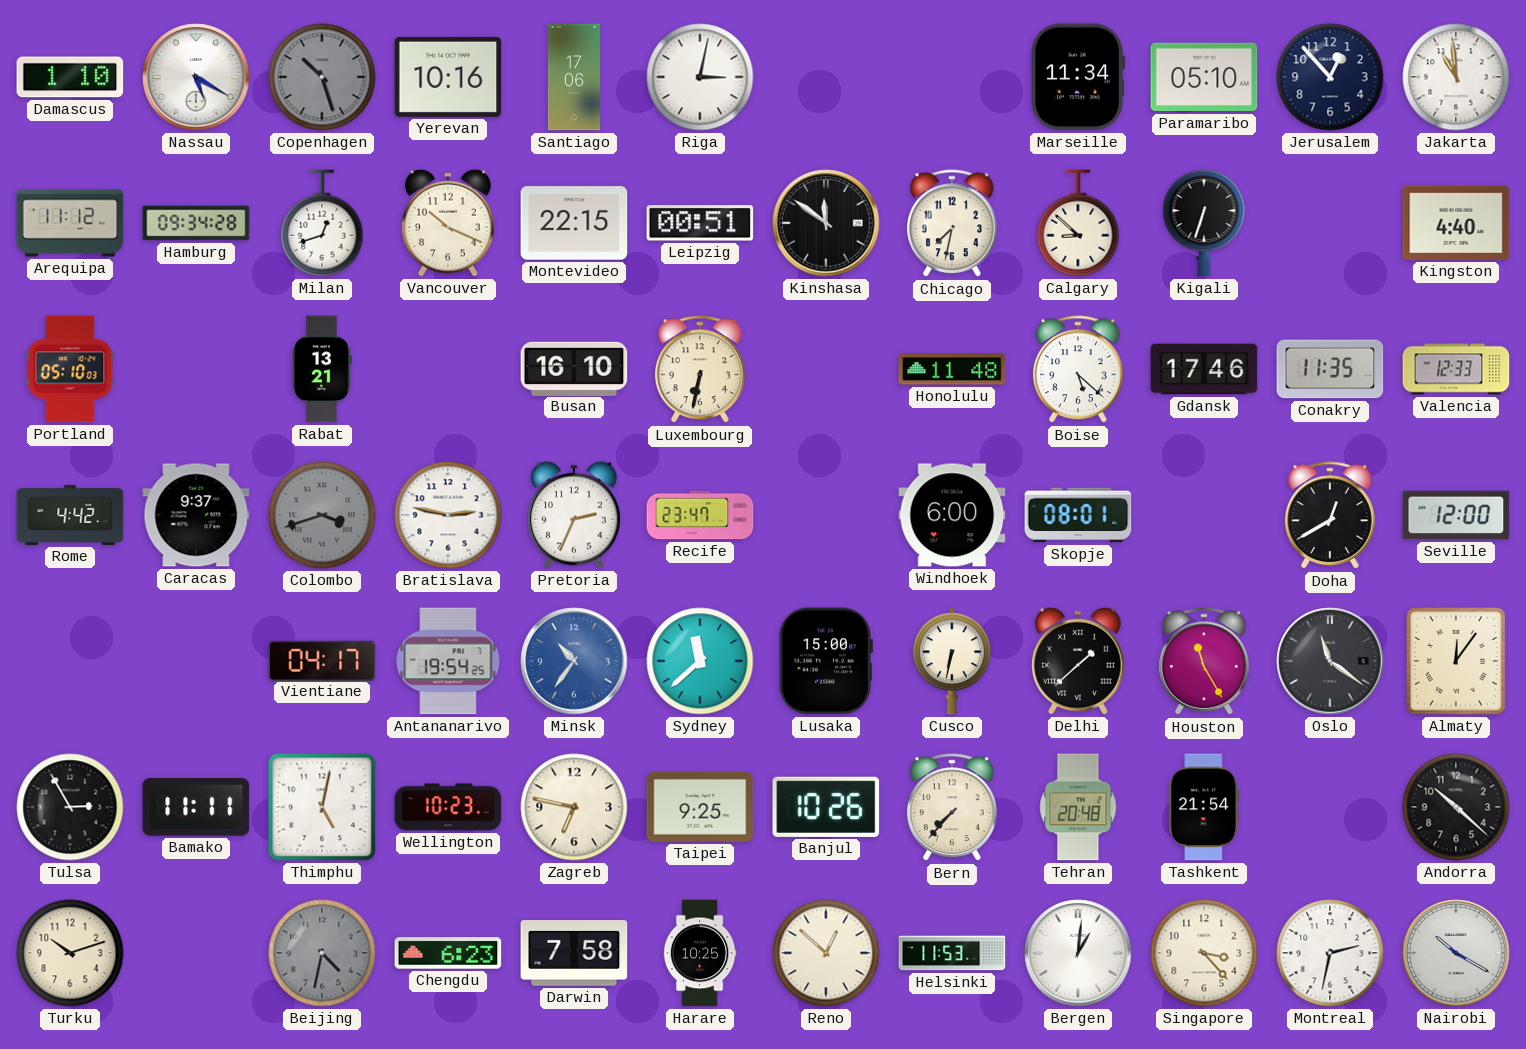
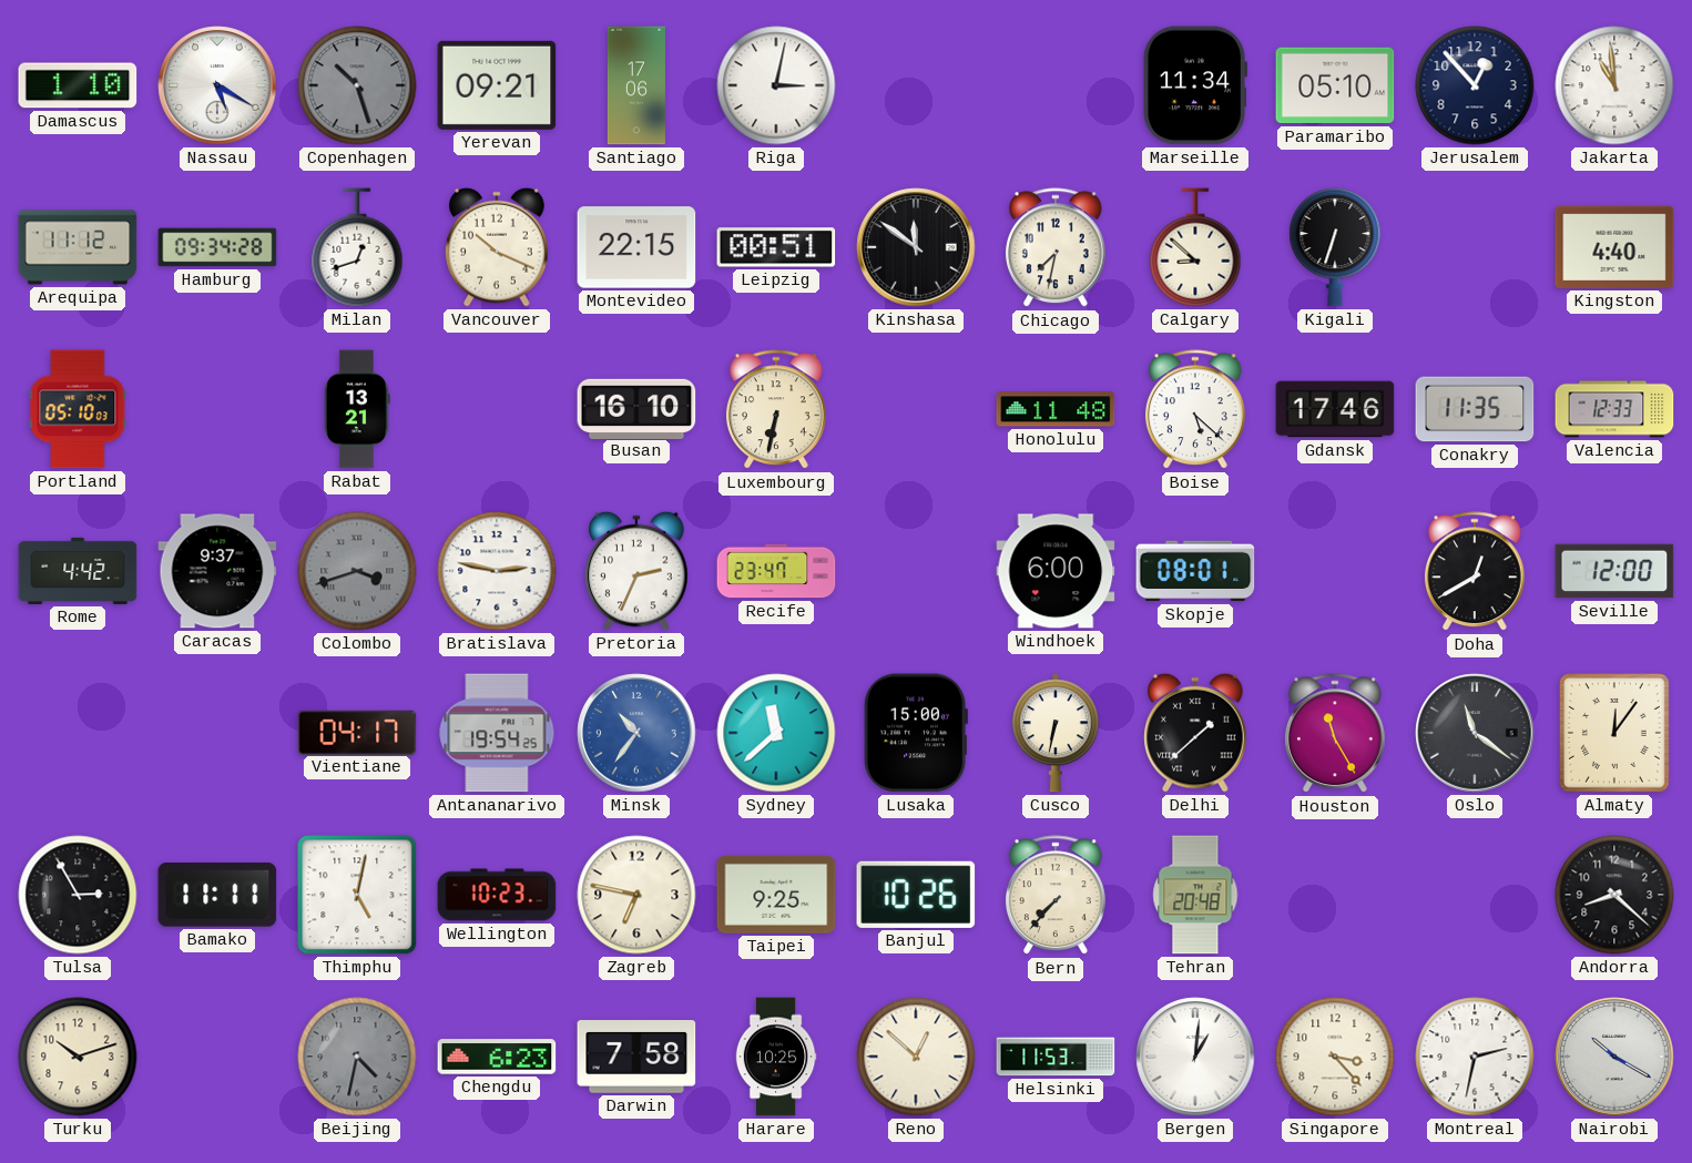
Yerevan: 10:16 -> 09:21 (497, 85)
Tashkent: 21:54 -> none (1204, 807)
Andorra: 10:22 -> 8:22 (1614, 895)
